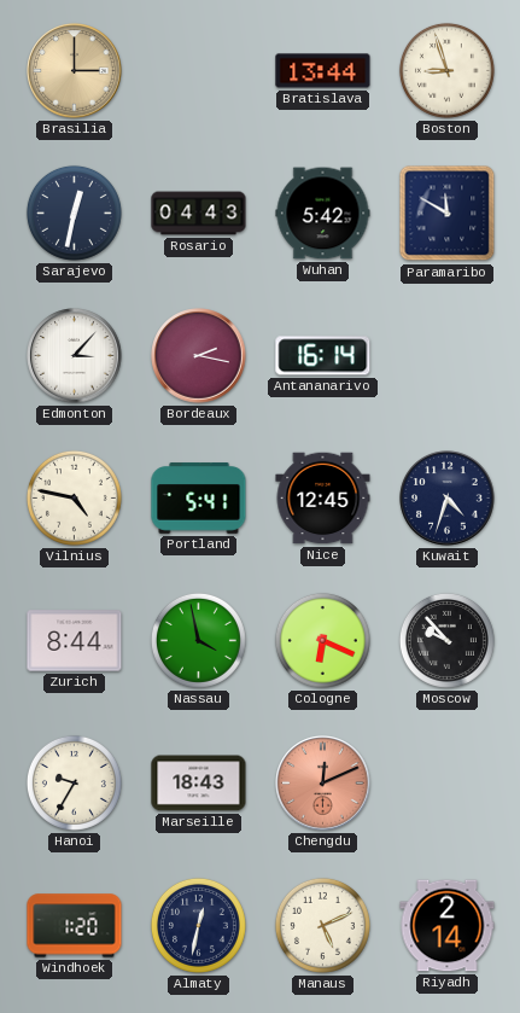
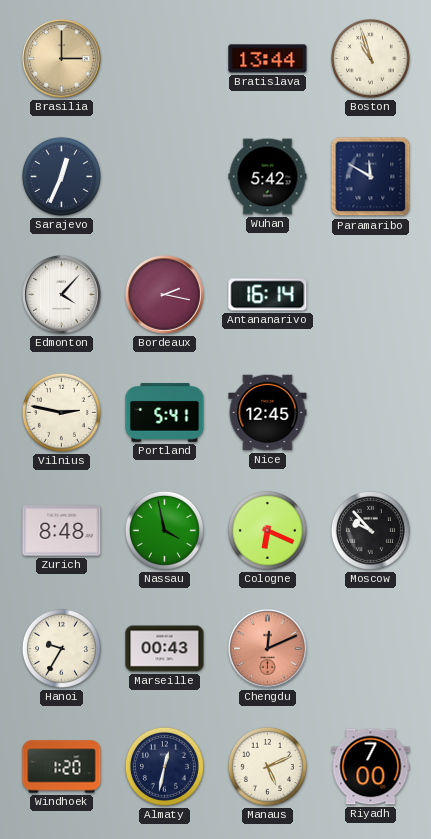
Boston: 8:57 -> 10:57 (370, 58)
Sarajevo: 12:32 -> 12:34 (61, 176)
Rosario: 04:43 -> none (199, 214)
Edmonton: 3:07 -> 4:07 (62, 295)
Vilnius: 4:47 -> 2:47 (61, 412)
Kuwait: 4:33 -> none (448, 499)
Zurich: 8:44 -> 8:48 (62, 531)
Marseille: 18:43 -> 00:43 (165, 649)
Riyadh: 2:14 -> 7:00 (371, 767)
